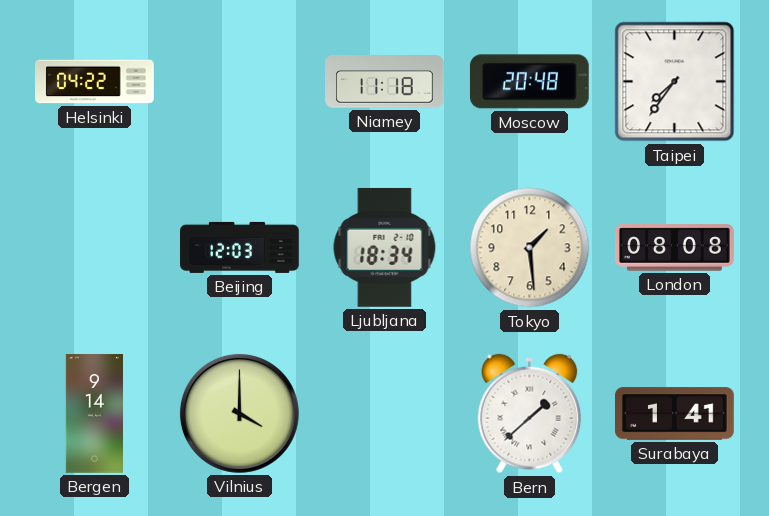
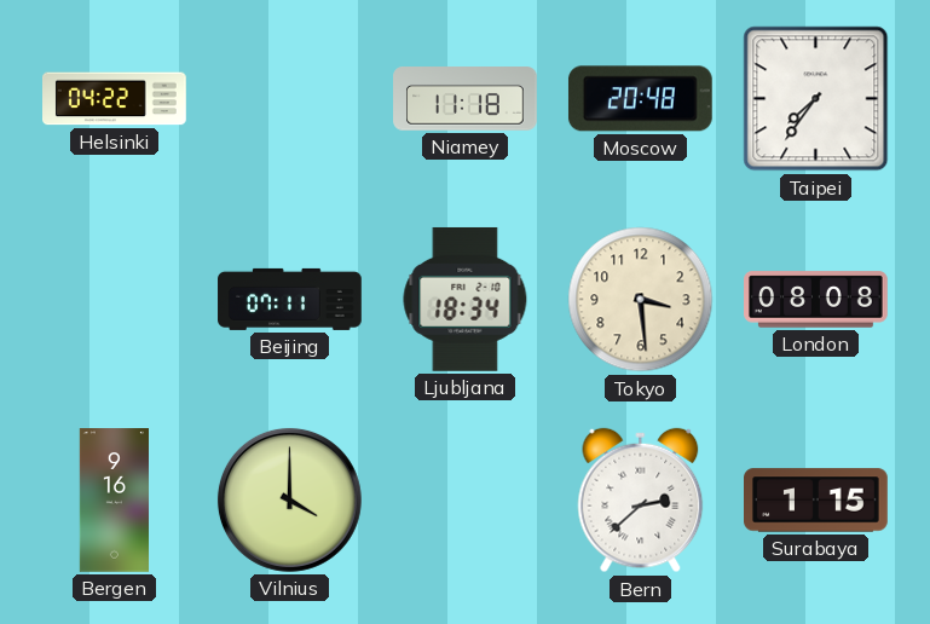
Beijing: 12:03 -> 07:11 (290, 299)
Tokyo: 1:29 -> 3:29 (641, 300)
Bergen: 9:14 -> 9:16 (114, 501)
Bern: 1:38 -> 2:38 (641, 501)
Surabaya: 1:41 -> 1:15 (816, 501)
